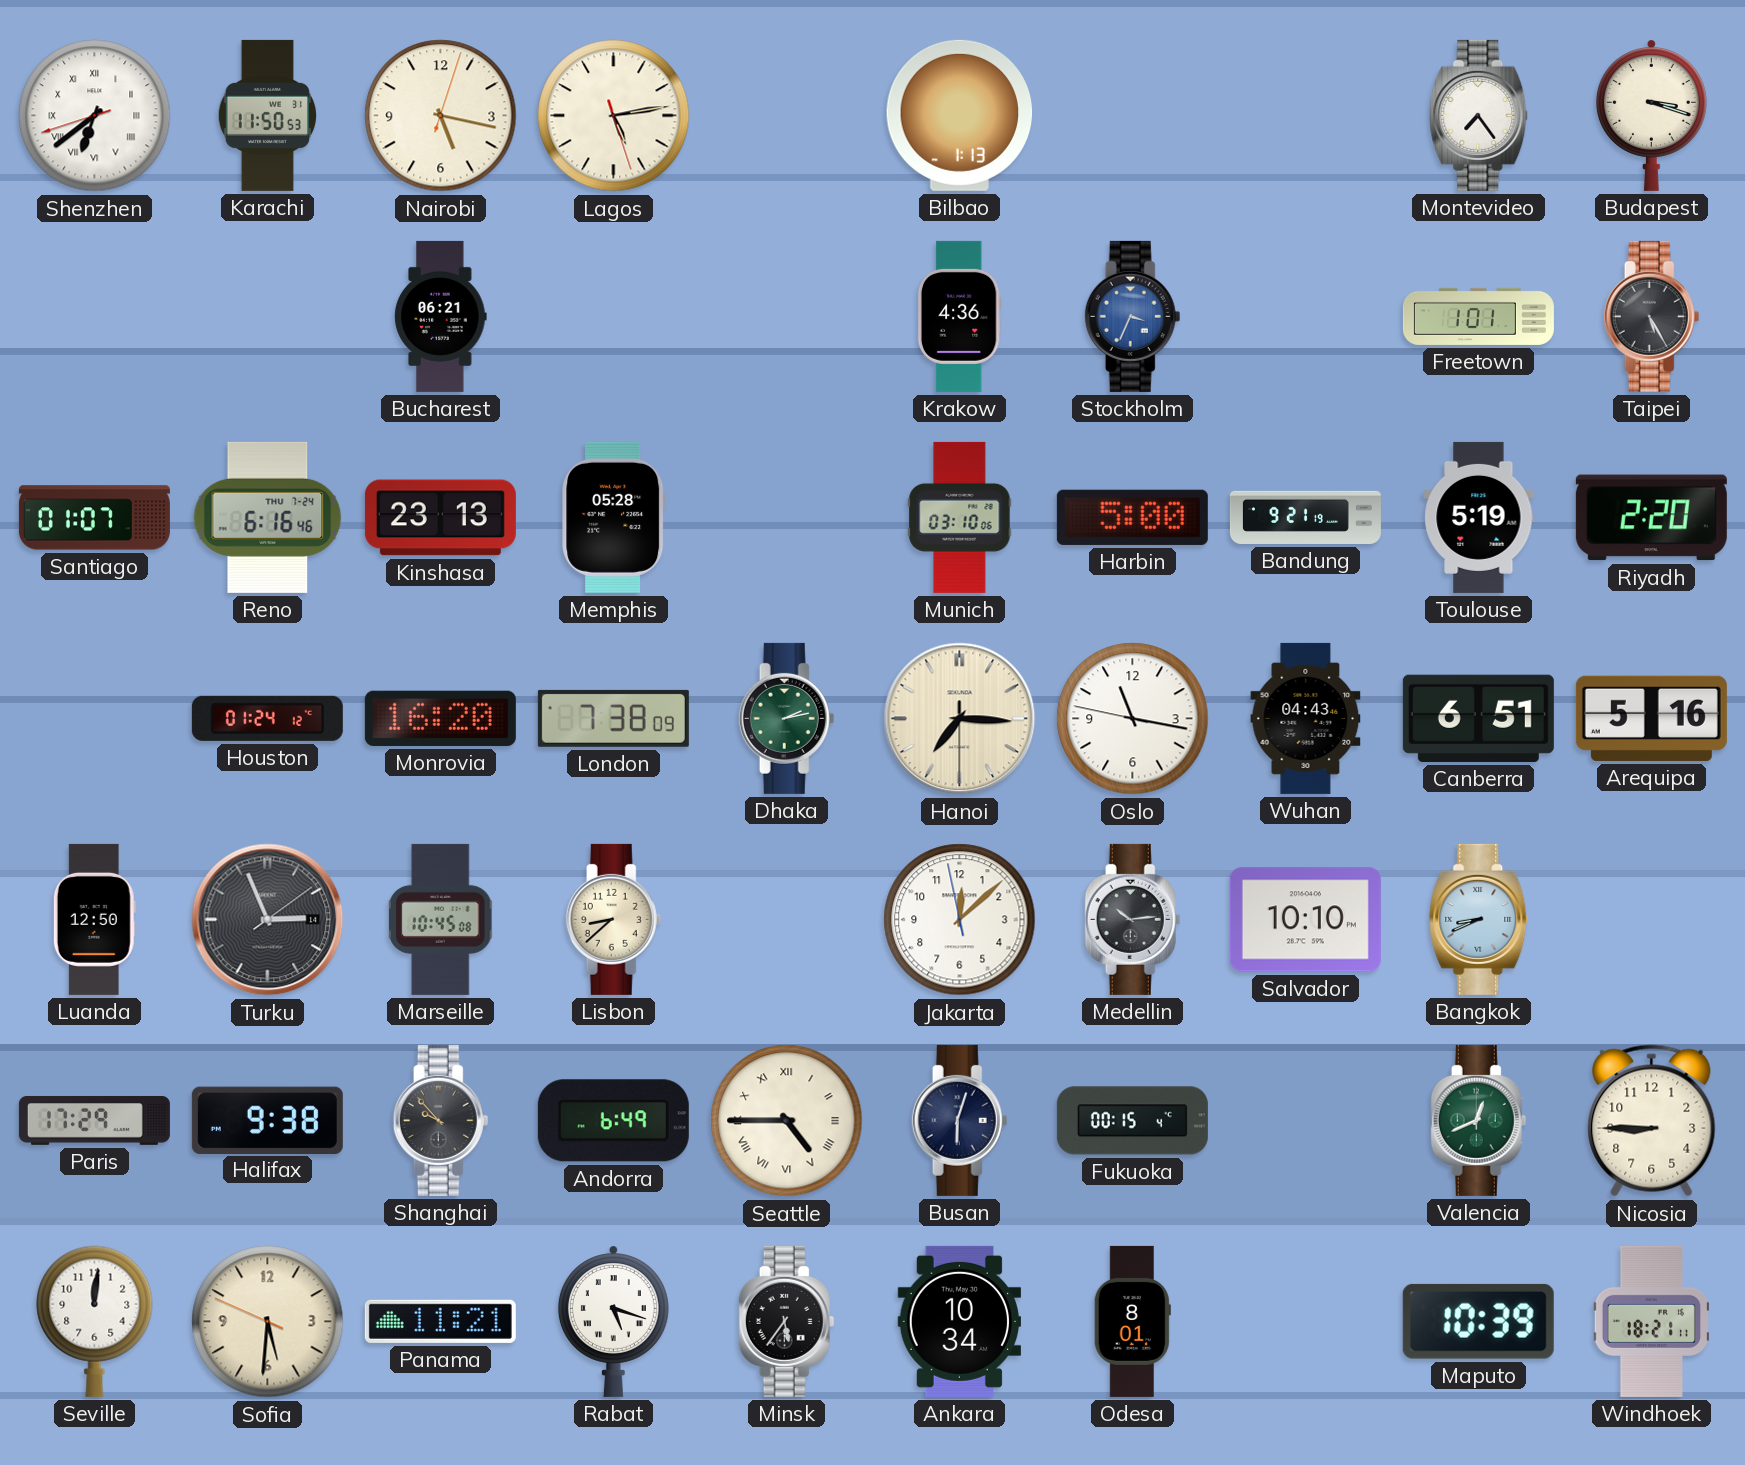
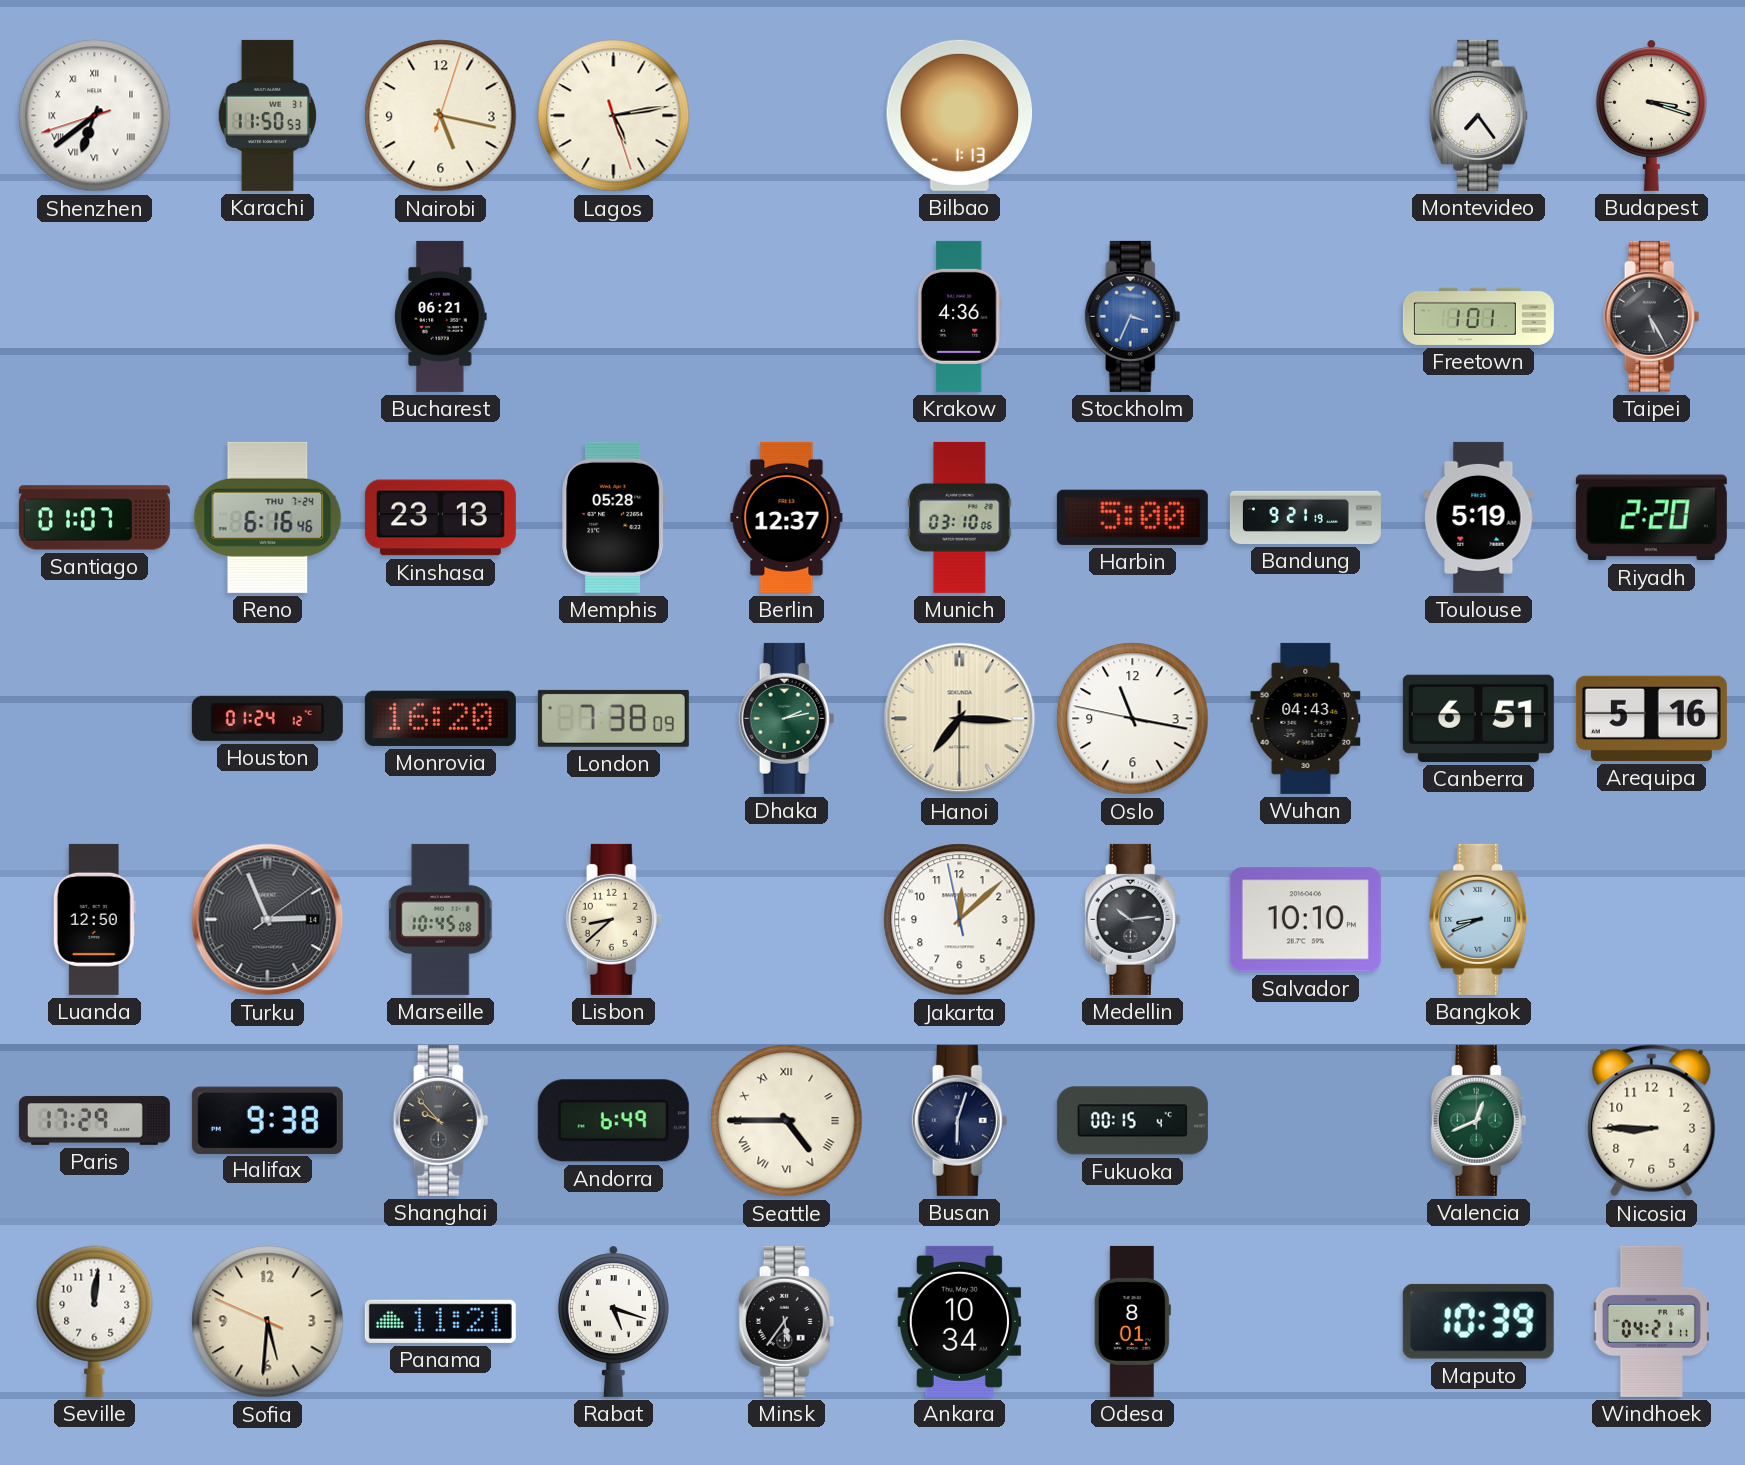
Berlin: none -> 12:37 (787, 517)
Windhoek: 18:21 -> 04:21 (1651, 1321)
